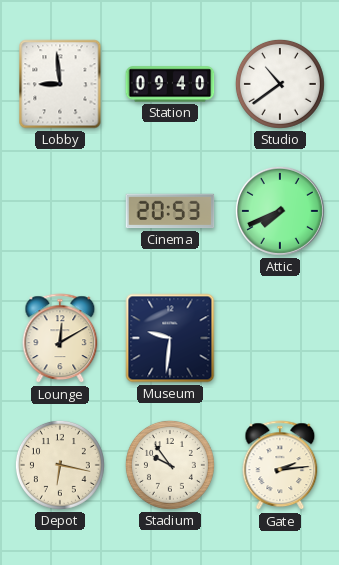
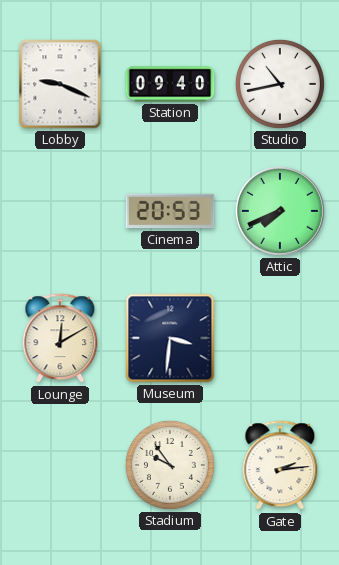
Lobby: 8:59 -> 9:19 (60, 84)
Studio: 10:39 -> 10:43 (280, 84)
Museum: 9:31 -> 3:31 (170, 338)
Depot: 6:17 -> none (60, 465)
